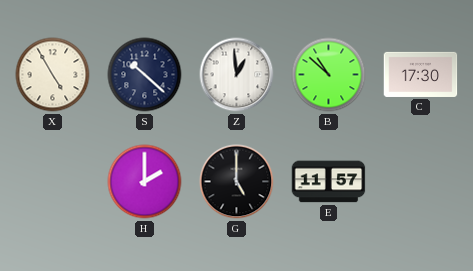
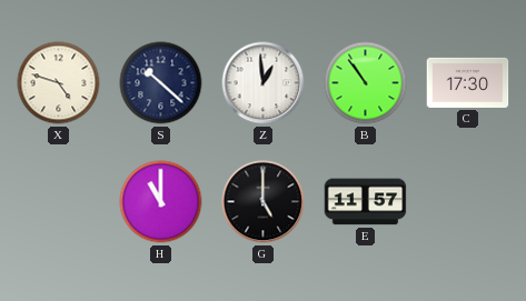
X: 4:55 -> 4:48 (59, 83)
B: 10:52 -> 10:54 (366, 83)
H: 2:00 -> 11:00 (161, 202)
